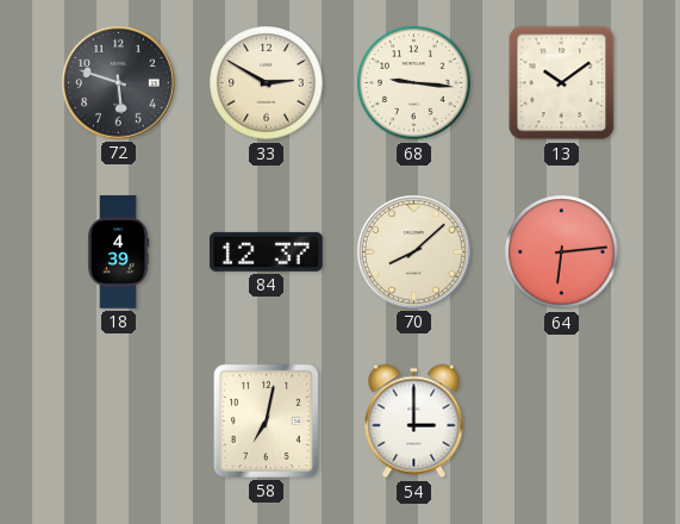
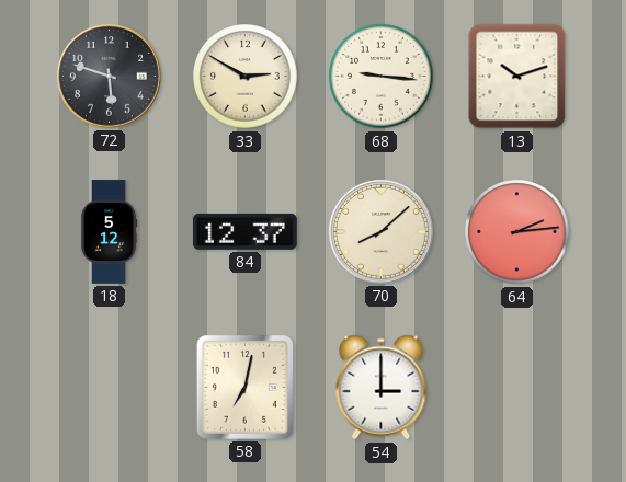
13: 10:09 -> 10:12 (517, 77)
18: 4:39 -> 5:12 (109, 232)
64: 6:14 -> 2:14 (517, 232)
